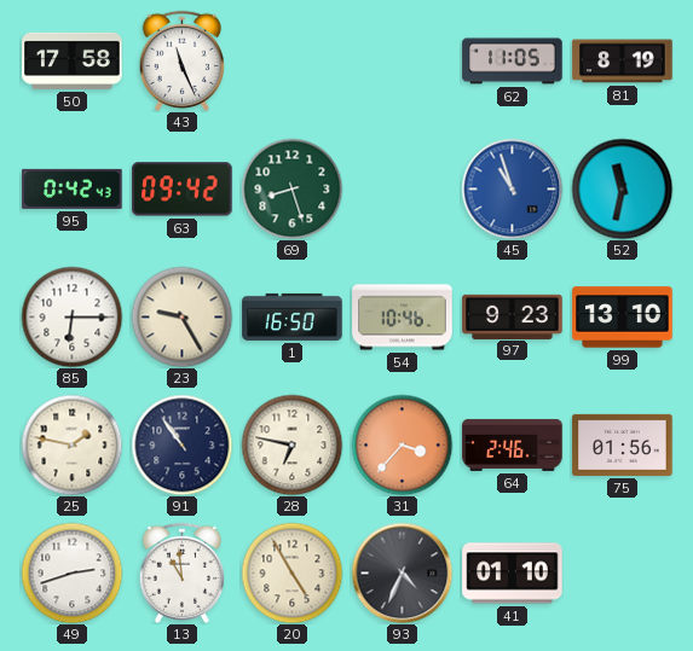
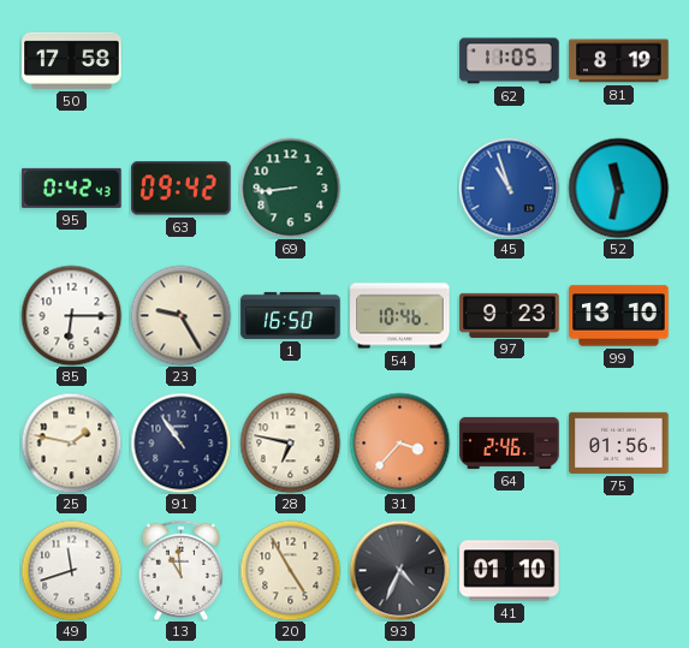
43: 11:26 -> none (181, 60)
69: 8:27 -> 8:44 (290, 188)
49: 2:42 -> 11:42 (71, 570)
